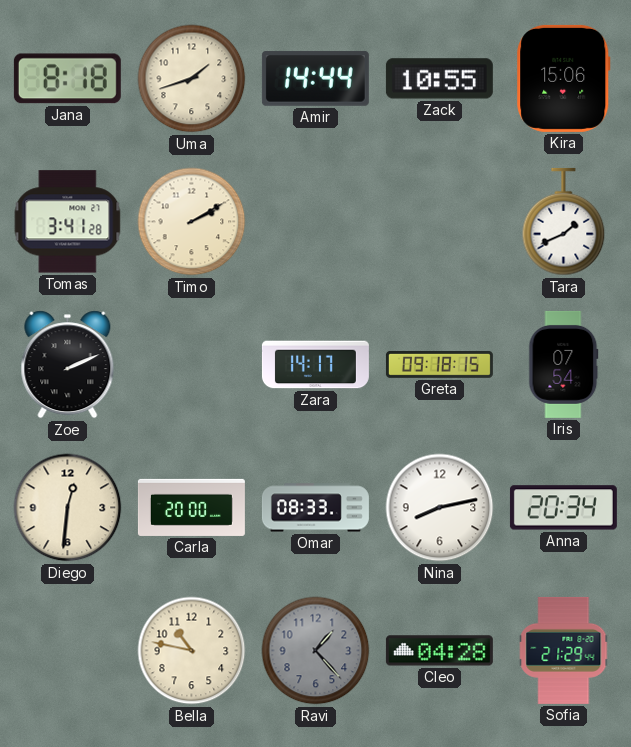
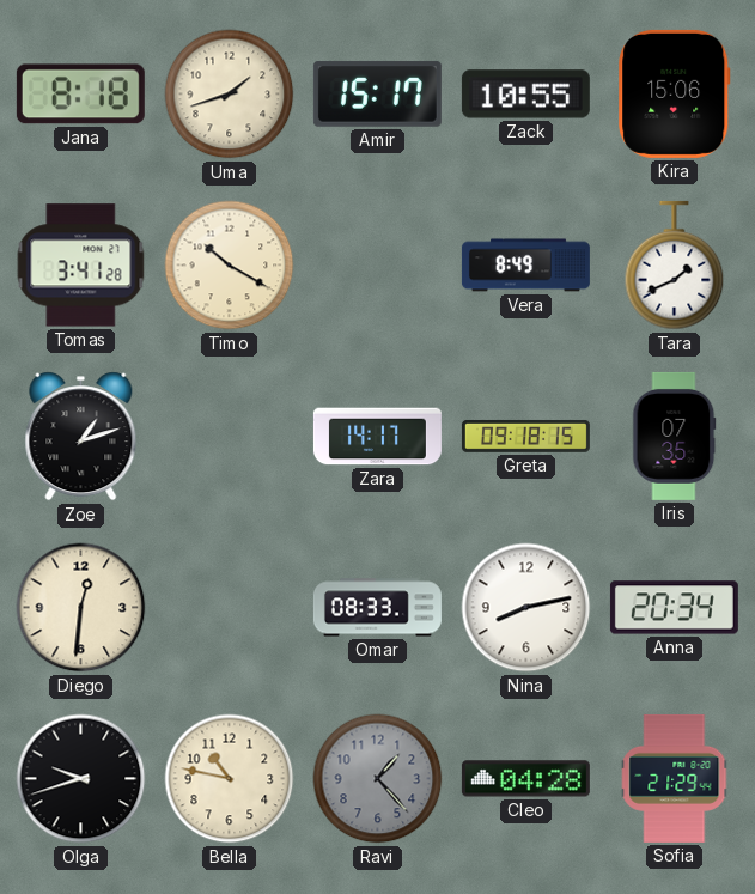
Amir: 14:44 -> 15:17 (377, 93)
Timo: 2:10 -> 10:20 (230, 266)
Vera: none -> 8:49 (525, 266)
Zoe: 2:11 -> 1:12 (81, 437)
Iris: 07:54 -> 07:35 (675, 436)
Carla: 20:00 -> none (191, 507)
Olga: none -> 9:42 (81, 779)
